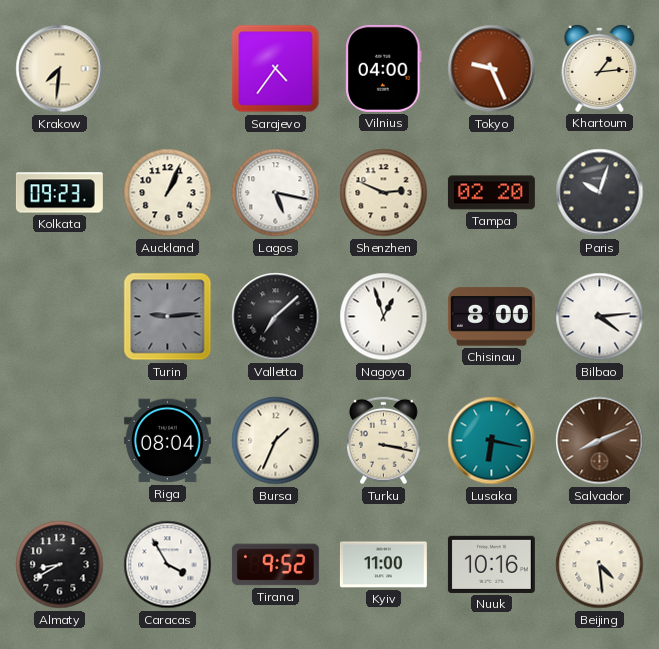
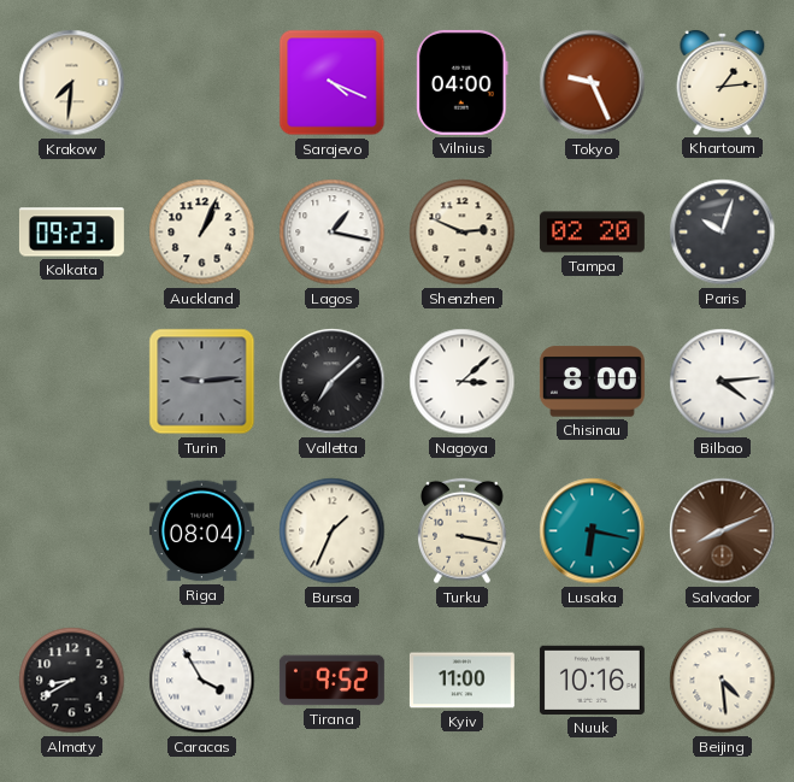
Sarajevo: 4:36 -> 4:19 (333, 83)
Lagos: 5:17 -> 1:17 (333, 233)
Nagoya: 12:57 -> 3:08 (463, 382)
